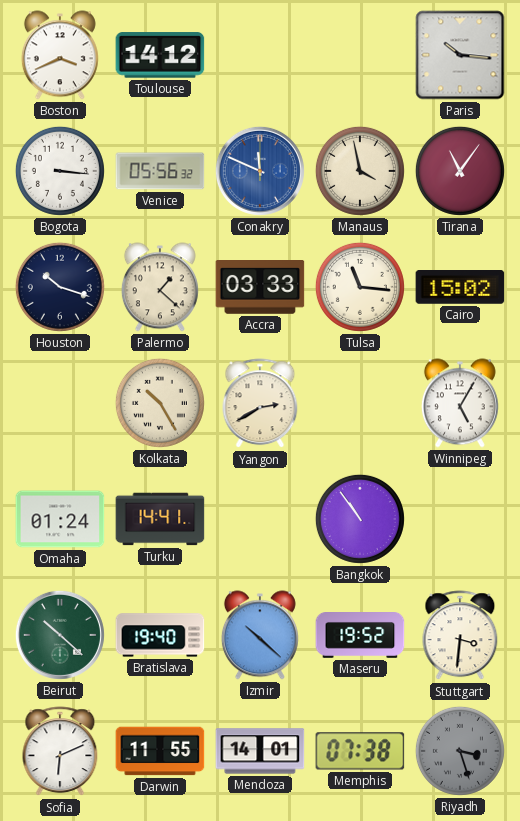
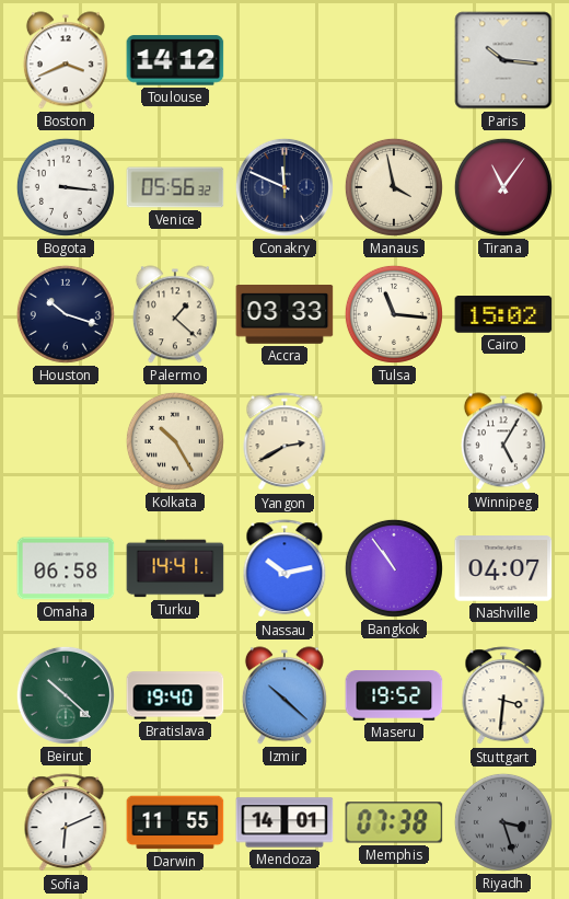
Conakry dial: blue -> navy (284, 187)
Omaha: 01:24 -> 06:58 (66, 568)
Nassau: none -> 10:13 (284, 569)
Nashville: none -> 04:07 (503, 568)
